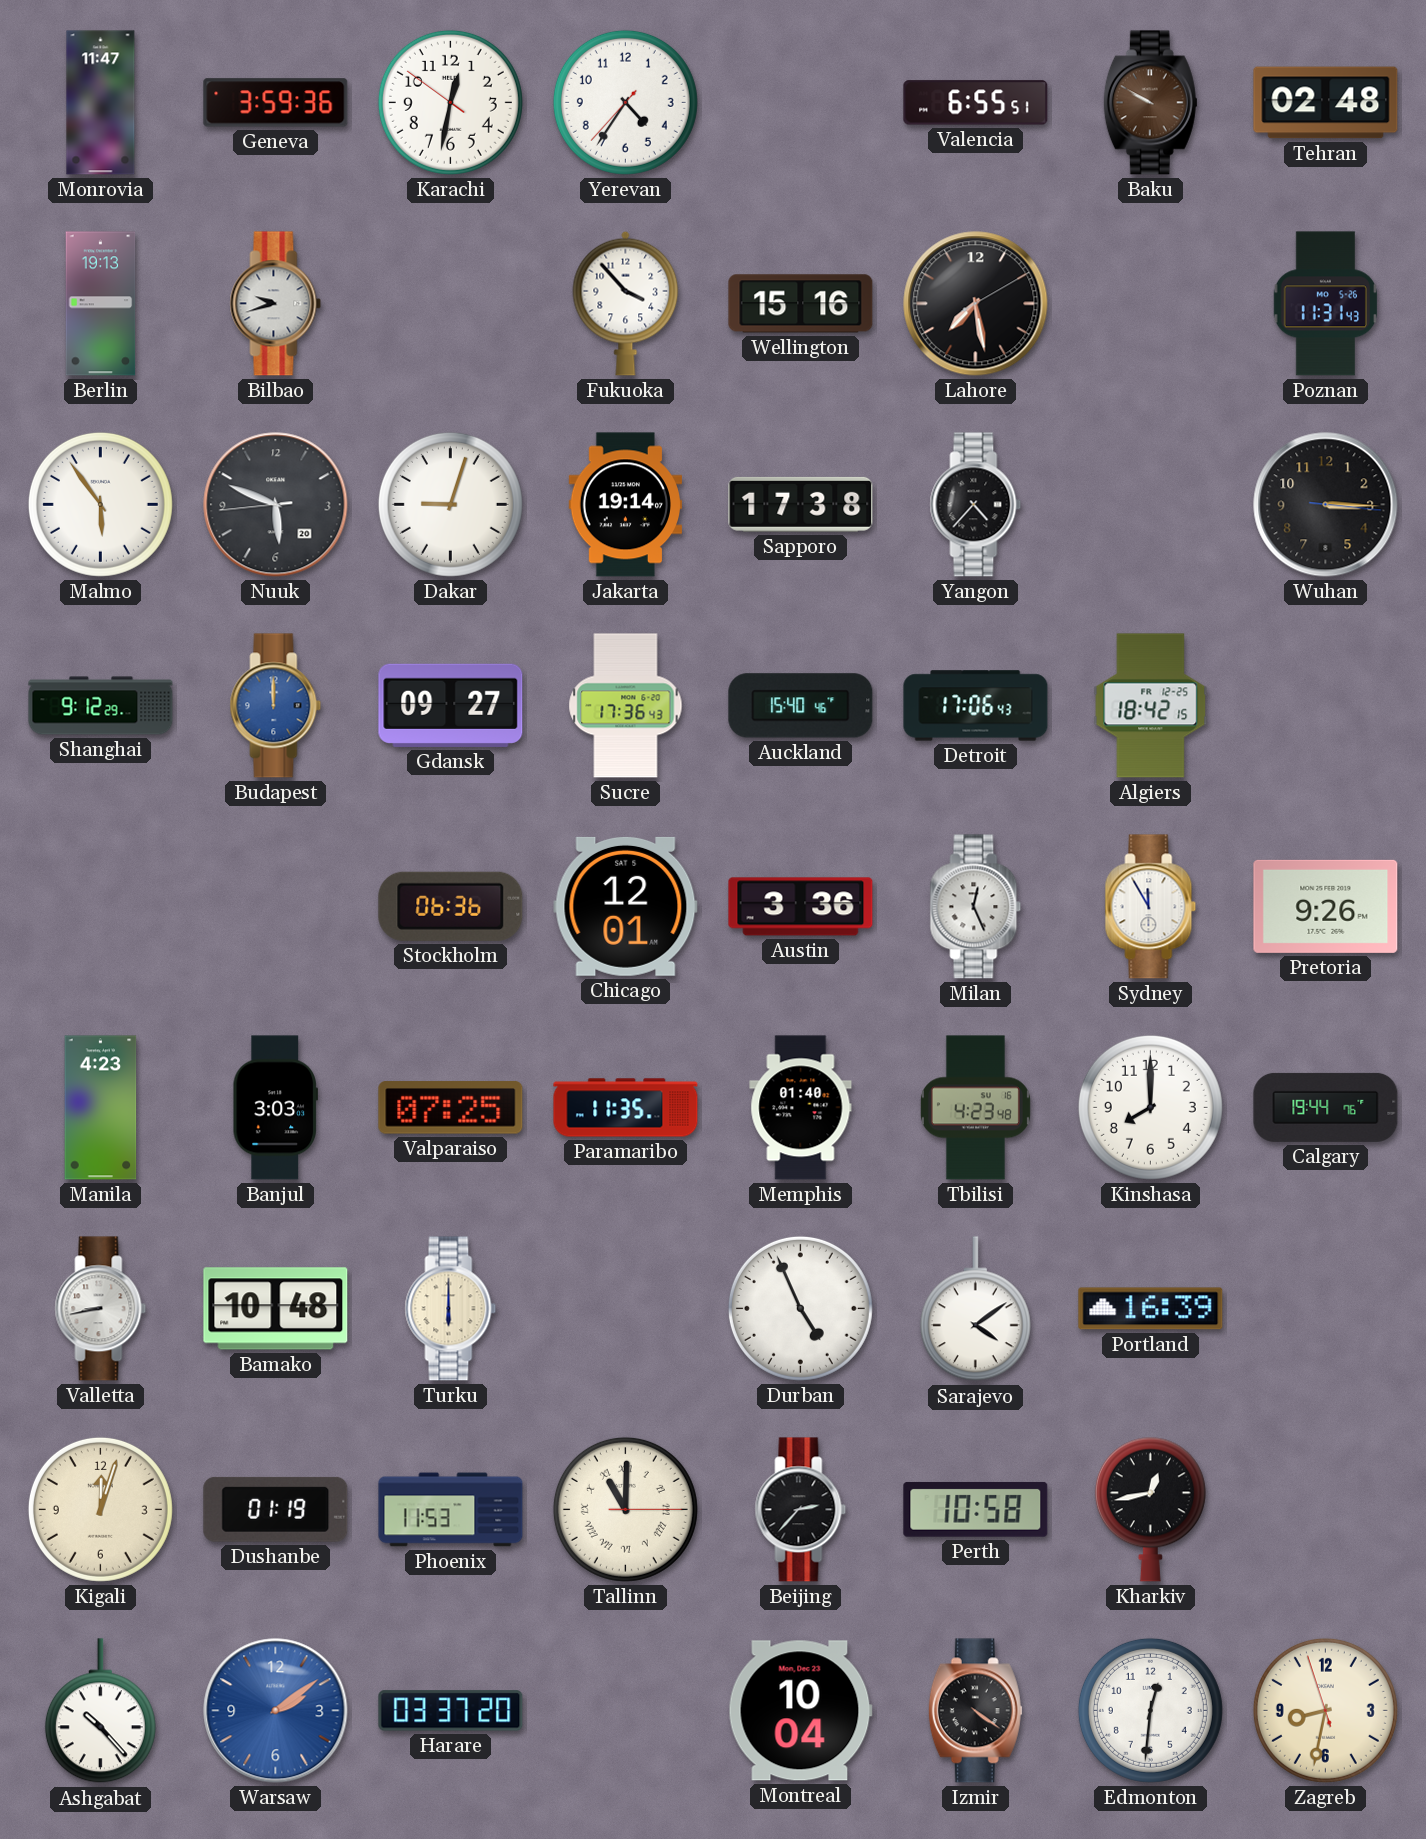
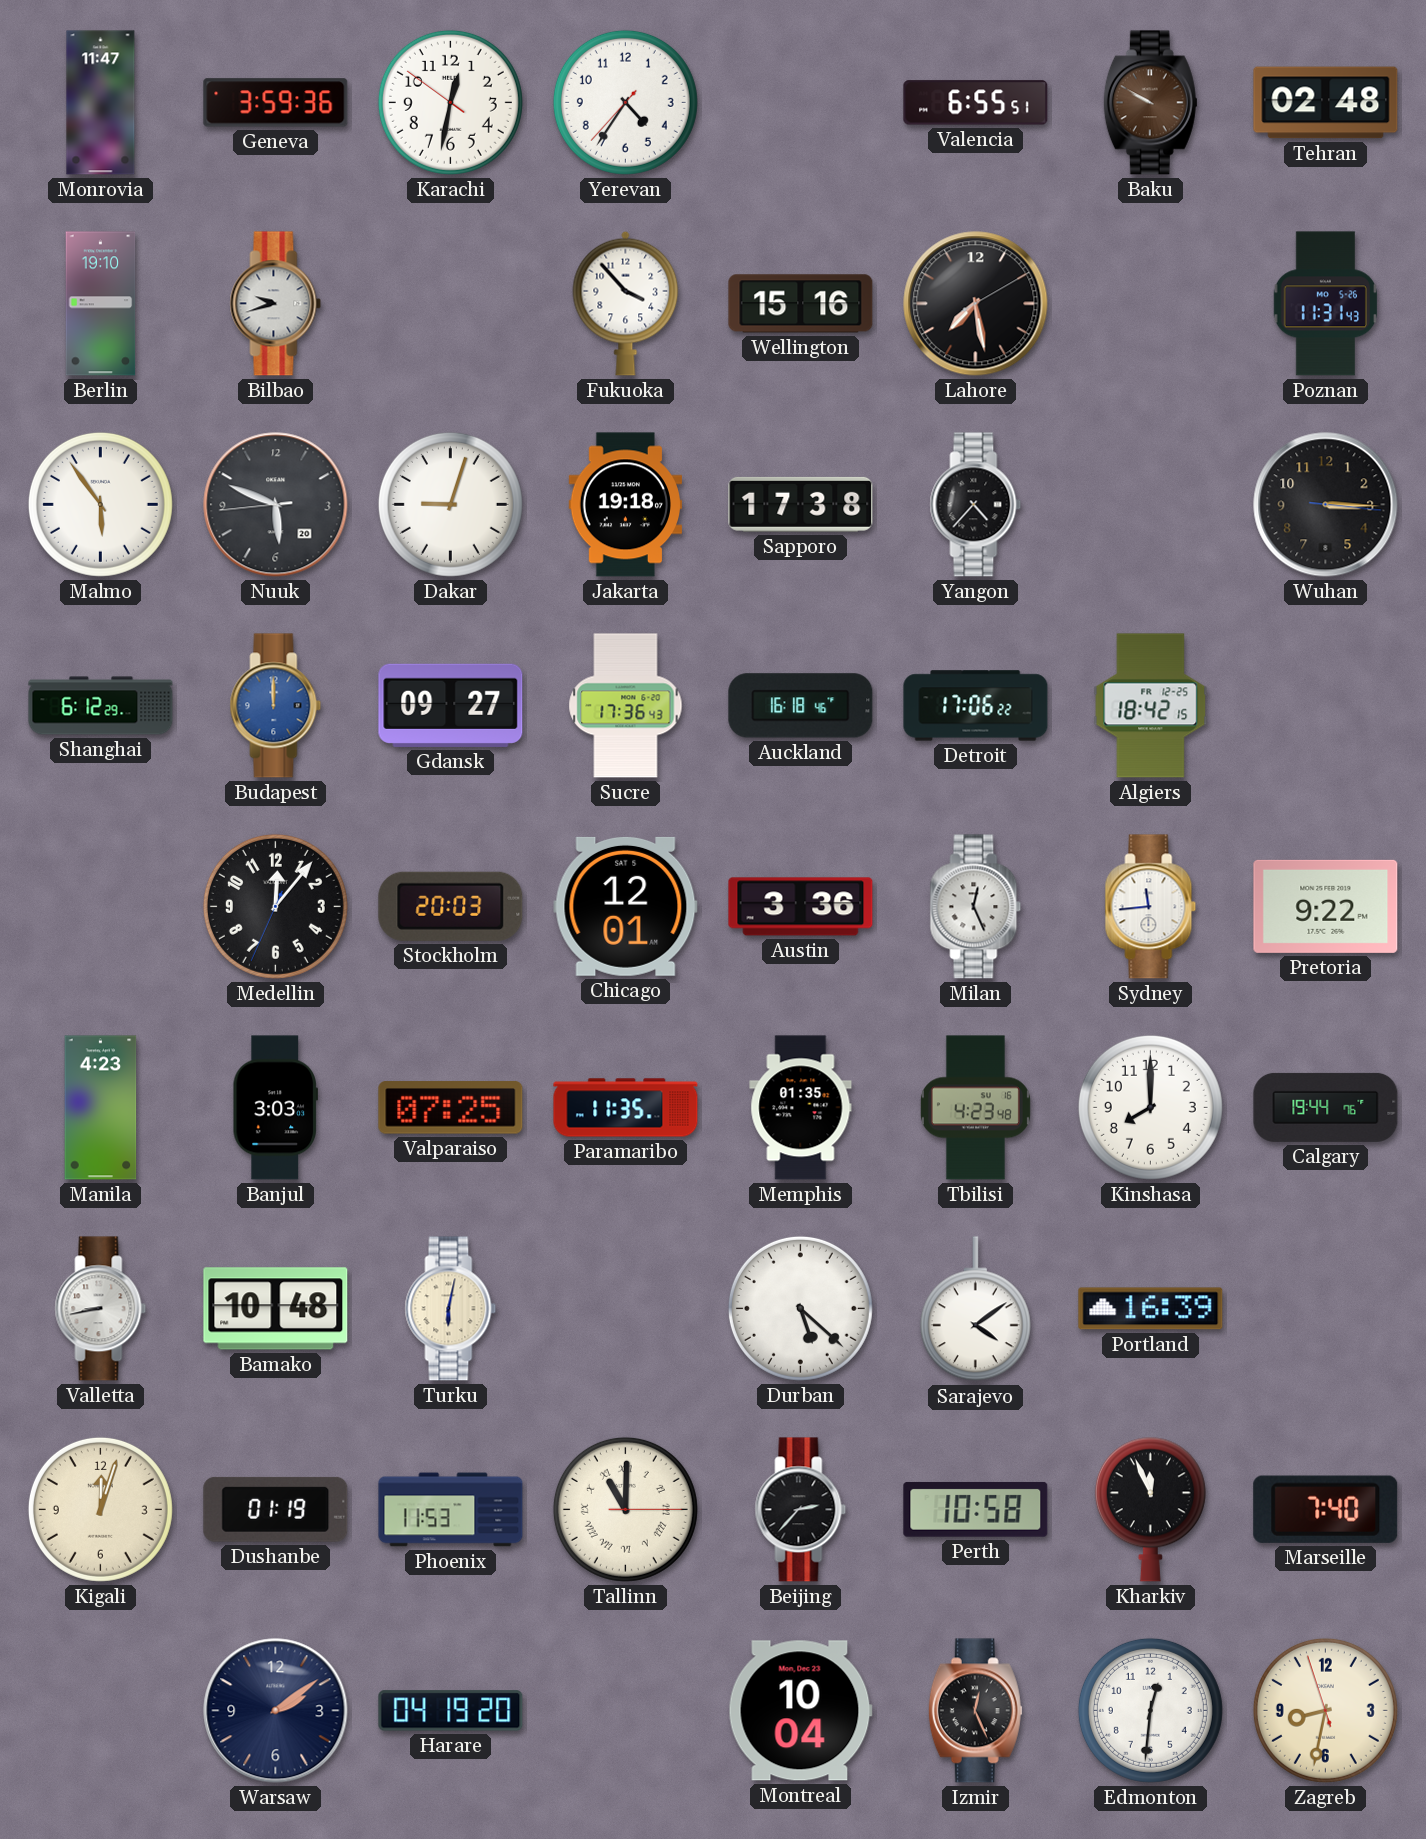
Berlin: 19:13 -> 19:10 (101, 304)
Jakarta: 19:14 -> 19:18 (625, 505)
Shanghai: 9:12 -> 6:12 (101, 706)
Auckland: 15:40 -> 16:18 (801, 706)
Detroit: 17:06:43 -> 17:06:22 (976, 706)
Medellin: none -> 12:06 (275, 906)
Stockholm: 06:36 -> 20:03 (451, 906)
Sydney: 11:55 -> 11:44 (1151, 907)
Pretoria: 9:26 -> 9:22 (1326, 906)
Memphis: 01:40 -> 01:35 (801, 1108)
Turku: 6:00 -> 6:02 (451, 1309)
Durban: 4:56 -> 5:22 (800, 1308)
Kharkiv: 12:43 -> 11:56 (1150, 1509)
Marseille: none -> 7:40 (1326, 1509)
Ashgabat: 10:23 -> none (100, 1711)
Warsaw dial: blue -> navy (276, 1711)
Harare: 03:37 -> 04:19 (451, 1711)
Izmir: 4:21 -> 12:26 (975, 1711)
